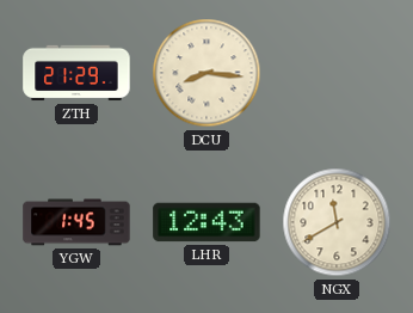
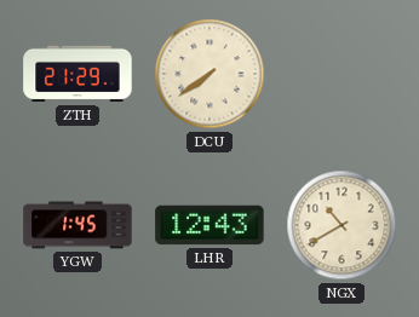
DCU: 8:16 -> 7:39 (209, 74)
NGX: 11:40 -> 10:40 (341, 225)
